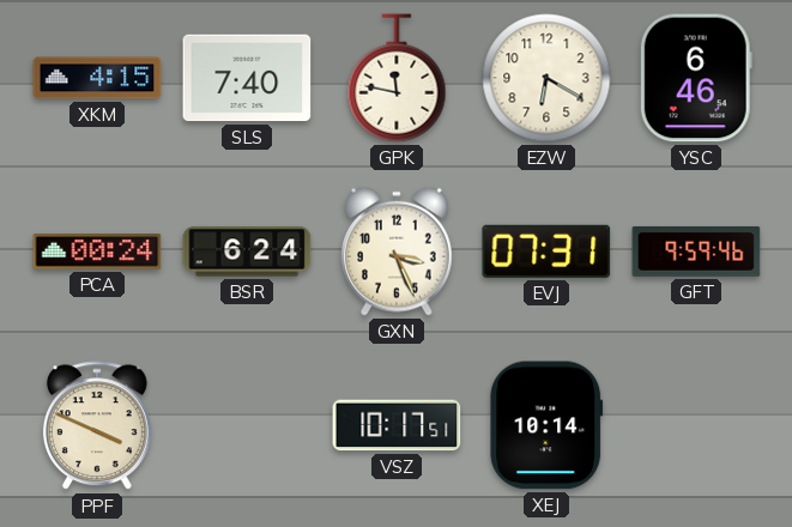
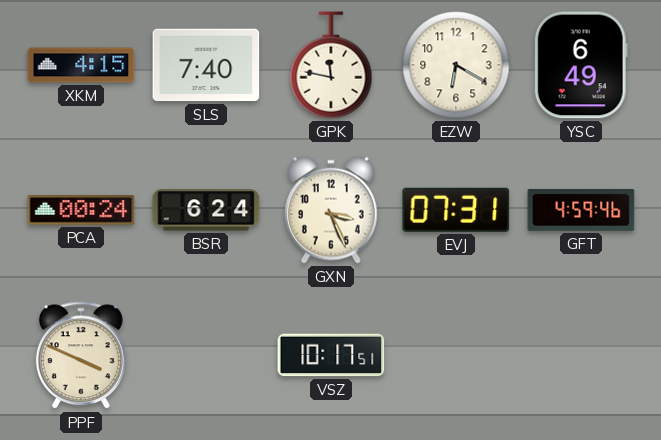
YSC: 6:46 -> 6:49 (581, 65)
GFT: 9:59 -> 4:59 (581, 210)
XEJ: 10:14 -> none (546, 425)
